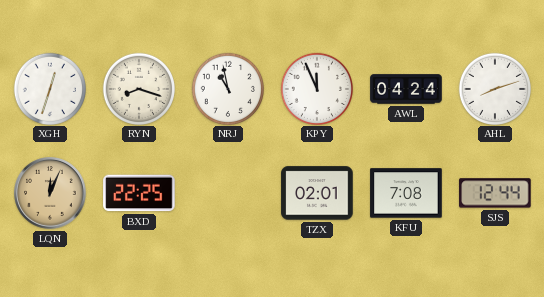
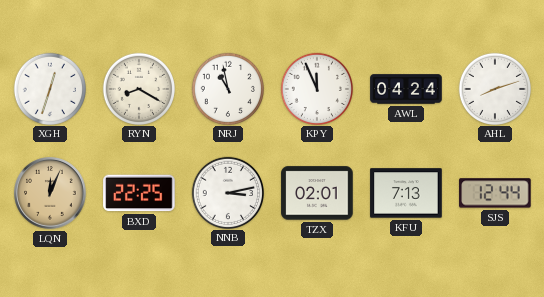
RYN: 8:18 -> 8:20 (138, 88)
NNB: none -> 3:13 (227, 192)
KFU: 7:08 -> 7:13 (406, 193)
